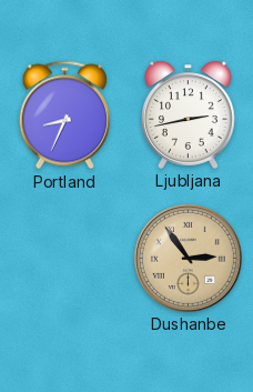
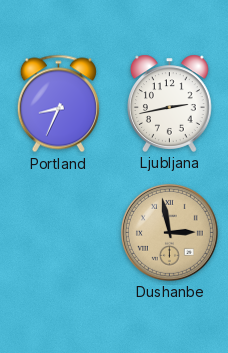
Dushanbe: 2:54 -> 2:58 (169, 232)
